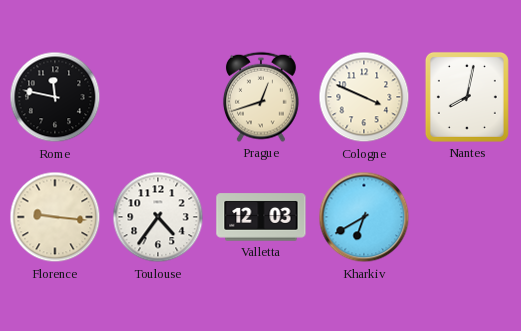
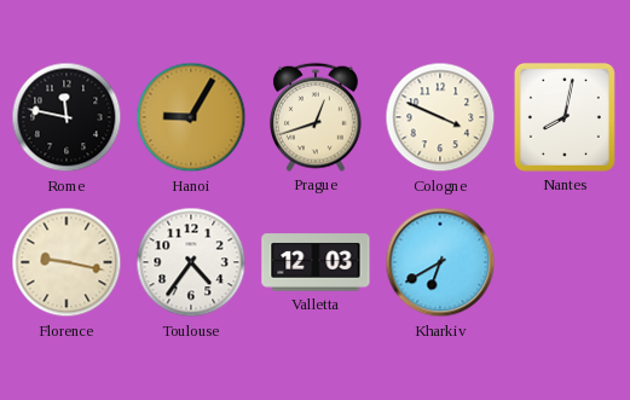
Hanoi: none -> 9:05 (191, 117)
Florence: 9:16 -> 9:17 (67, 262)
